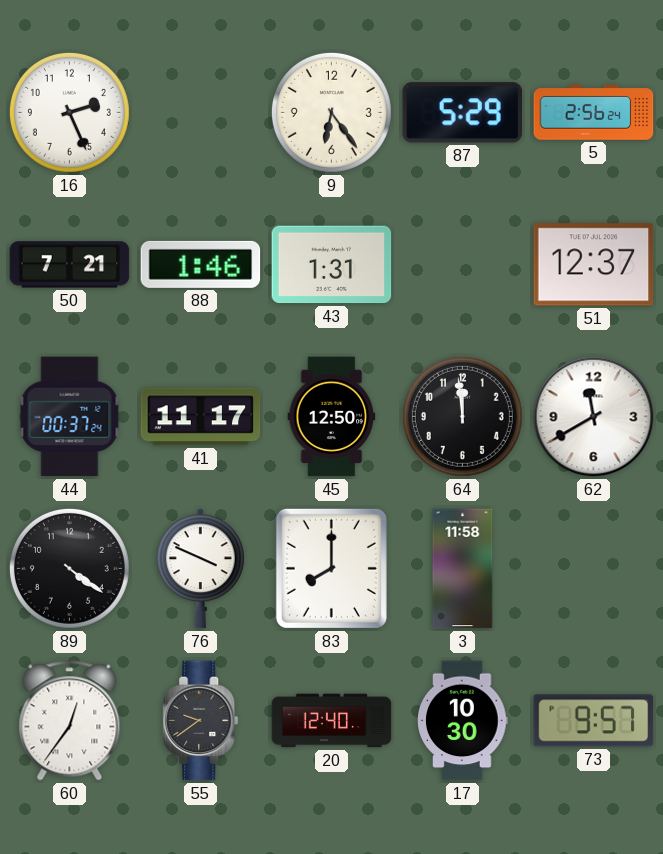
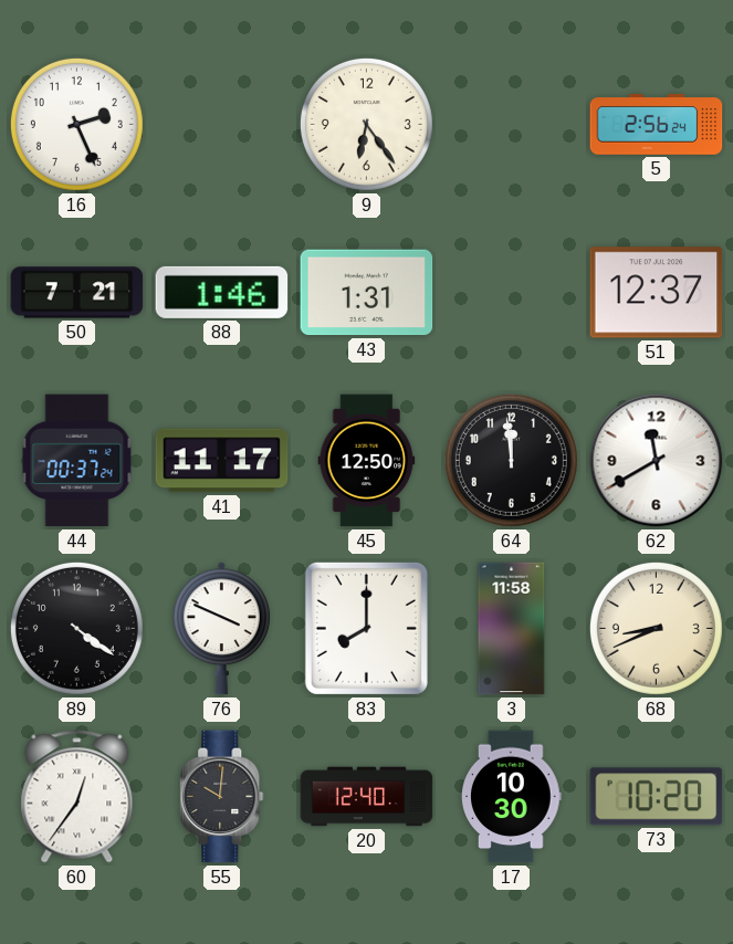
87: 5:29 -> none (463, 113)
68: none -> 8:41 (656, 628)
55: 9:39 -> 10:01 (222, 797)
73: 9:57 -> 10:20 (657, 797)
